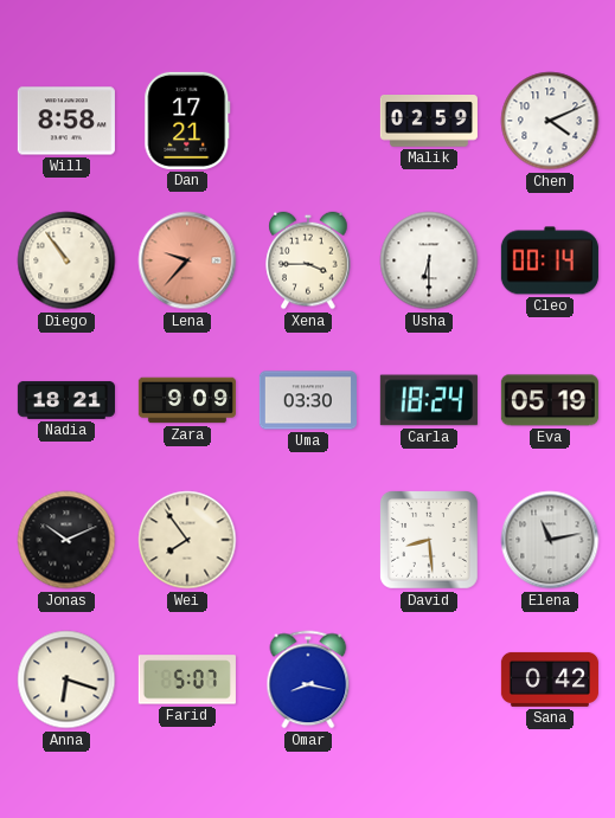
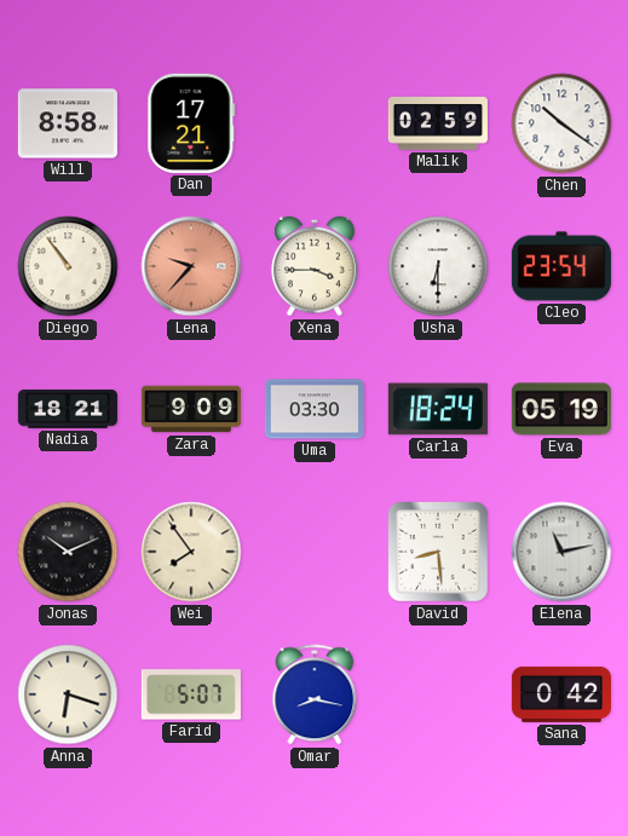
Chen: 4:11 -> 10:21 (561, 123)
Cleo: 00:14 -> 23:54 (561, 266)
